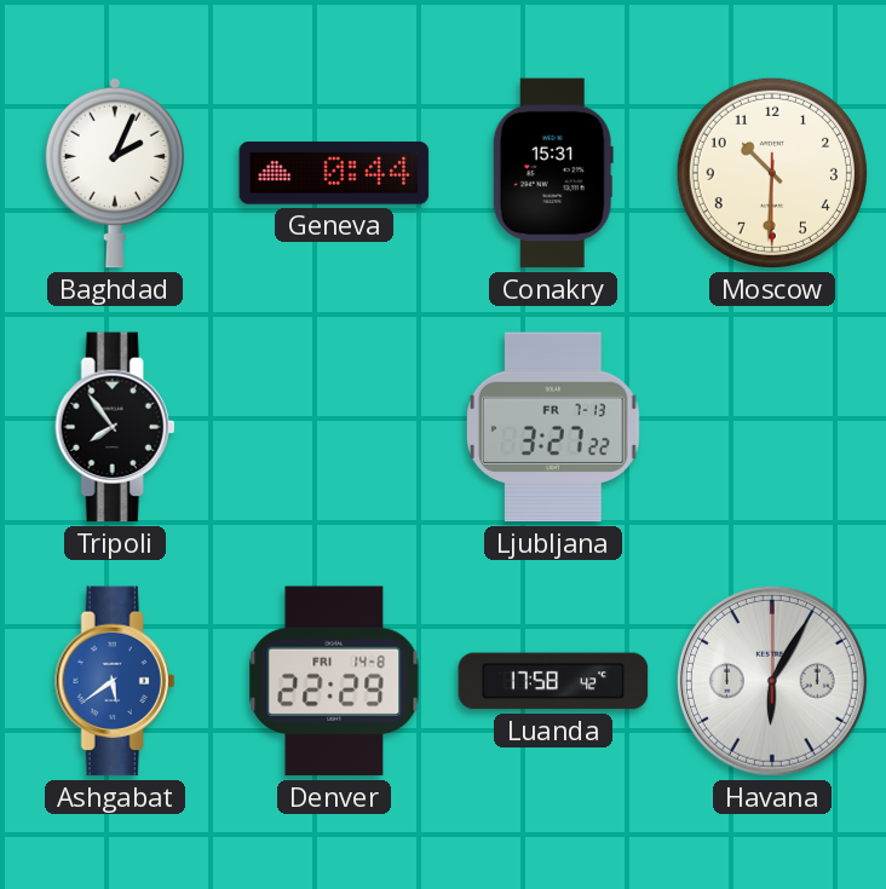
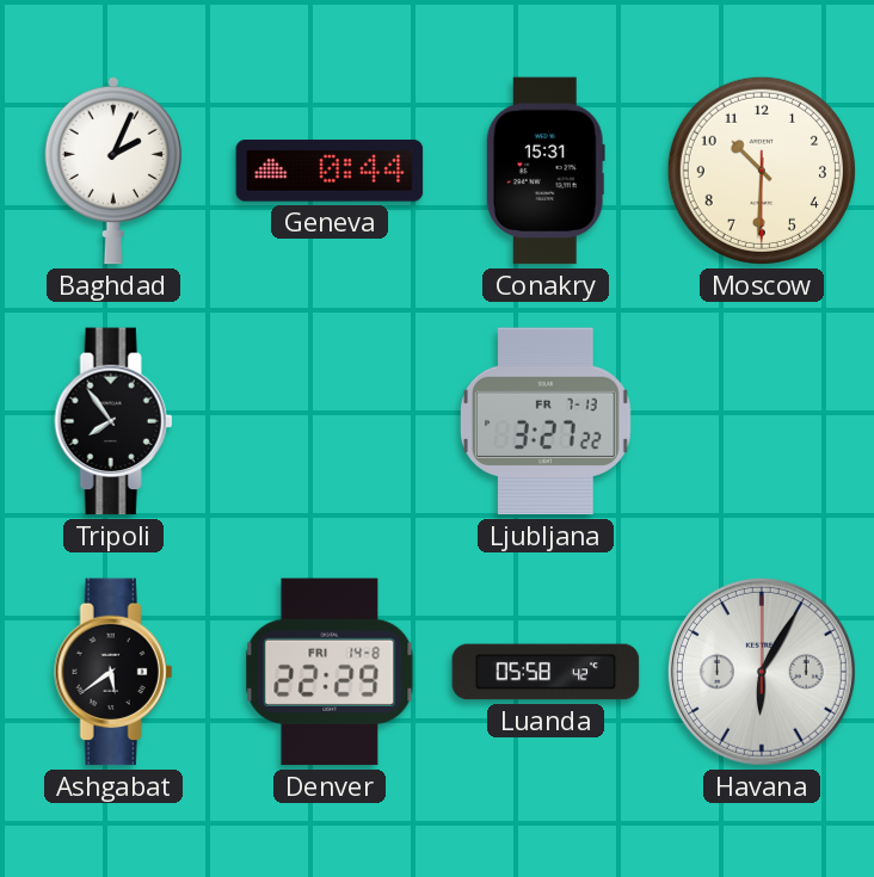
Ashgabat dial: blue -> black (113, 672)
Luanda: 17:58 -> 05:58 (546, 672)
